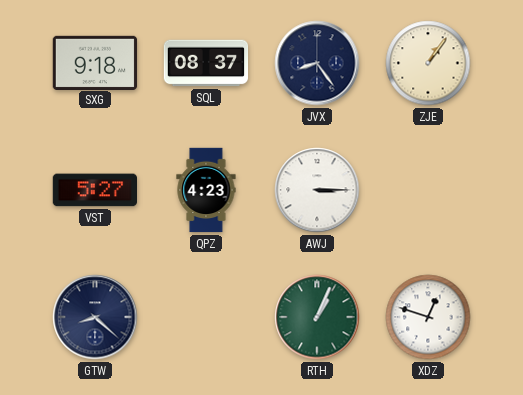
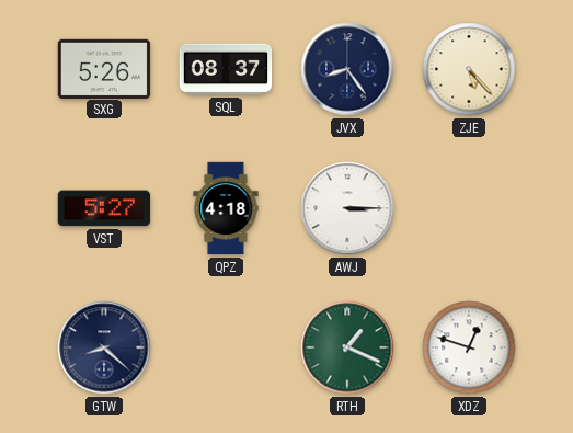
SXG: 9:18 -> 5:26 (104, 68)
ZJE: 1:06 -> 5:23 (469, 69)
QPZ: 4:23 -> 4:18 (226, 208)
RTH: 1:04 -> 1:19 (347, 347)
